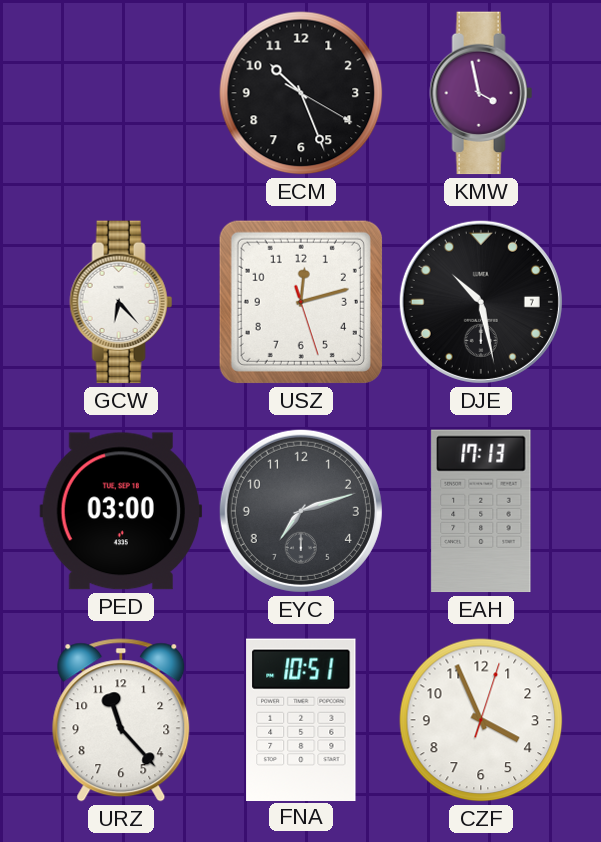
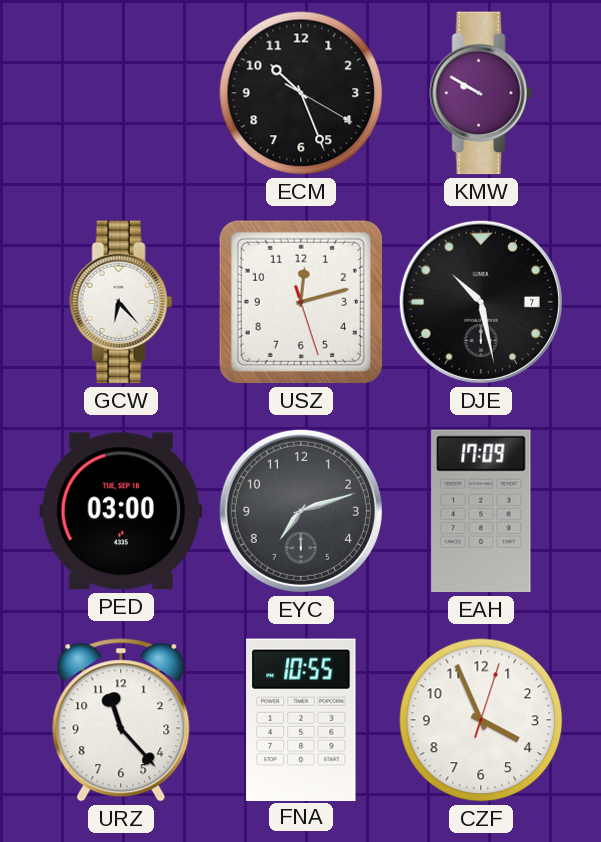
KMW: 3:58 -> 9:50 (481, 93)
EAH: 17:13 -> 17:09 (481, 511)
FNA: 10:51 -> 10:55 (301, 719)
